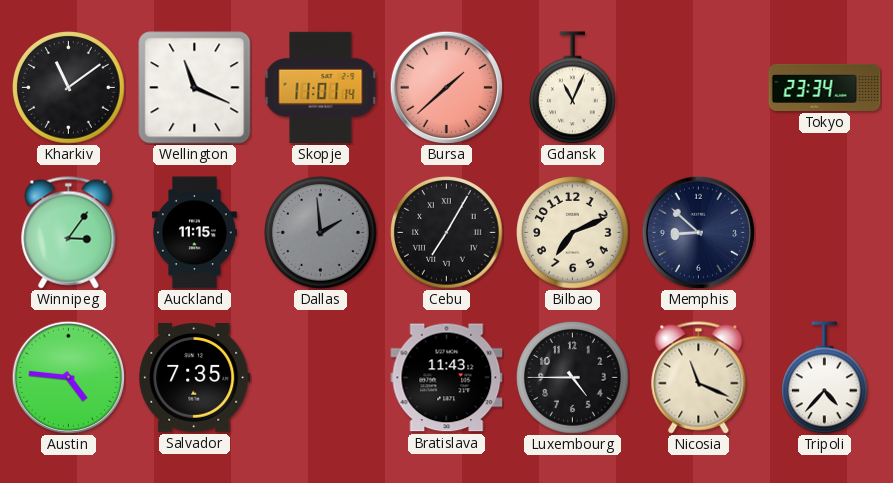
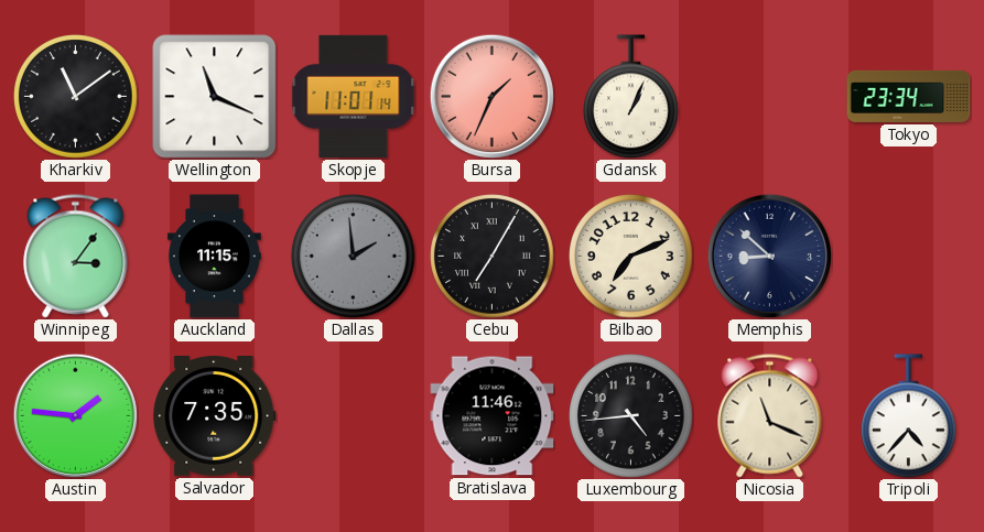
Bursa: 1:38 -> 1:34 (491, 96)
Gdansk: 11:04 -> 1:04 (631, 97)
Austin: 4:46 -> 1:46 (75, 415)
Bratislava: 11:43 -> 11:46 (493, 416)
Luxembourg: 4:45 -> 4:44 (631, 416)
